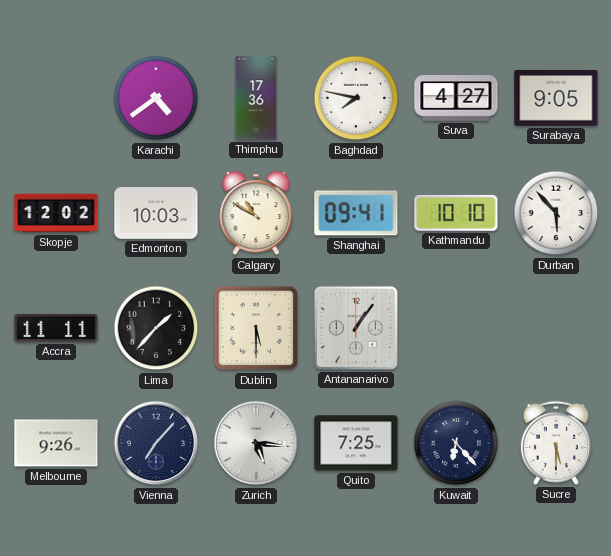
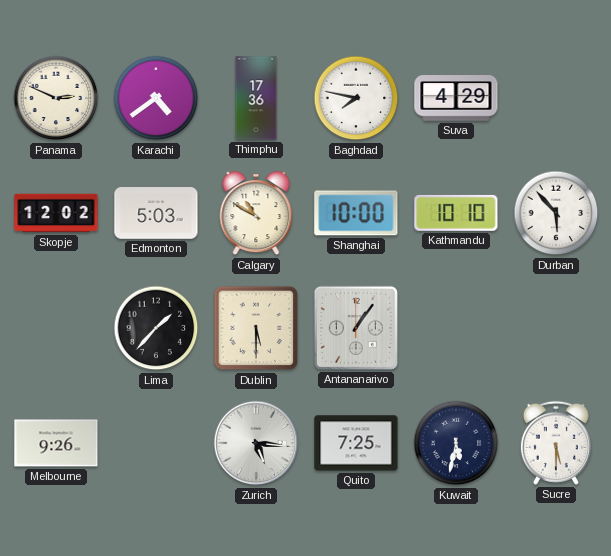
Panama: none -> 2:49 (56, 98)
Suva: 4:27 -> 4:29 (456, 98)
Surabaya: 9:05 -> none (556, 99)
Edmonton: 10:03 -> 5:03 (156, 213)
Shanghai: 09:41 -> 10:00 (356, 213)
Accra: 11:11 -> none (56, 328)
Vienna: 7:07 -> none (156, 443)
Kuwait: 6:23 -> 5:32 (456, 443)
